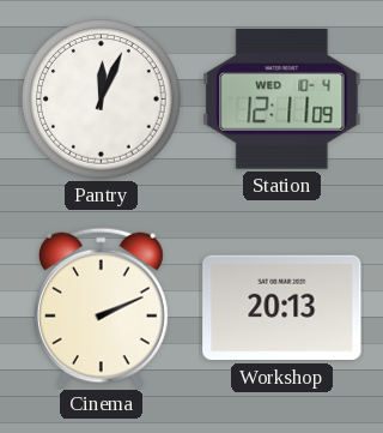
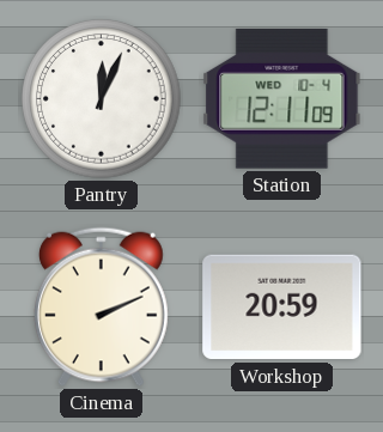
Workshop: 20:13 -> 20:59 (282, 308)
